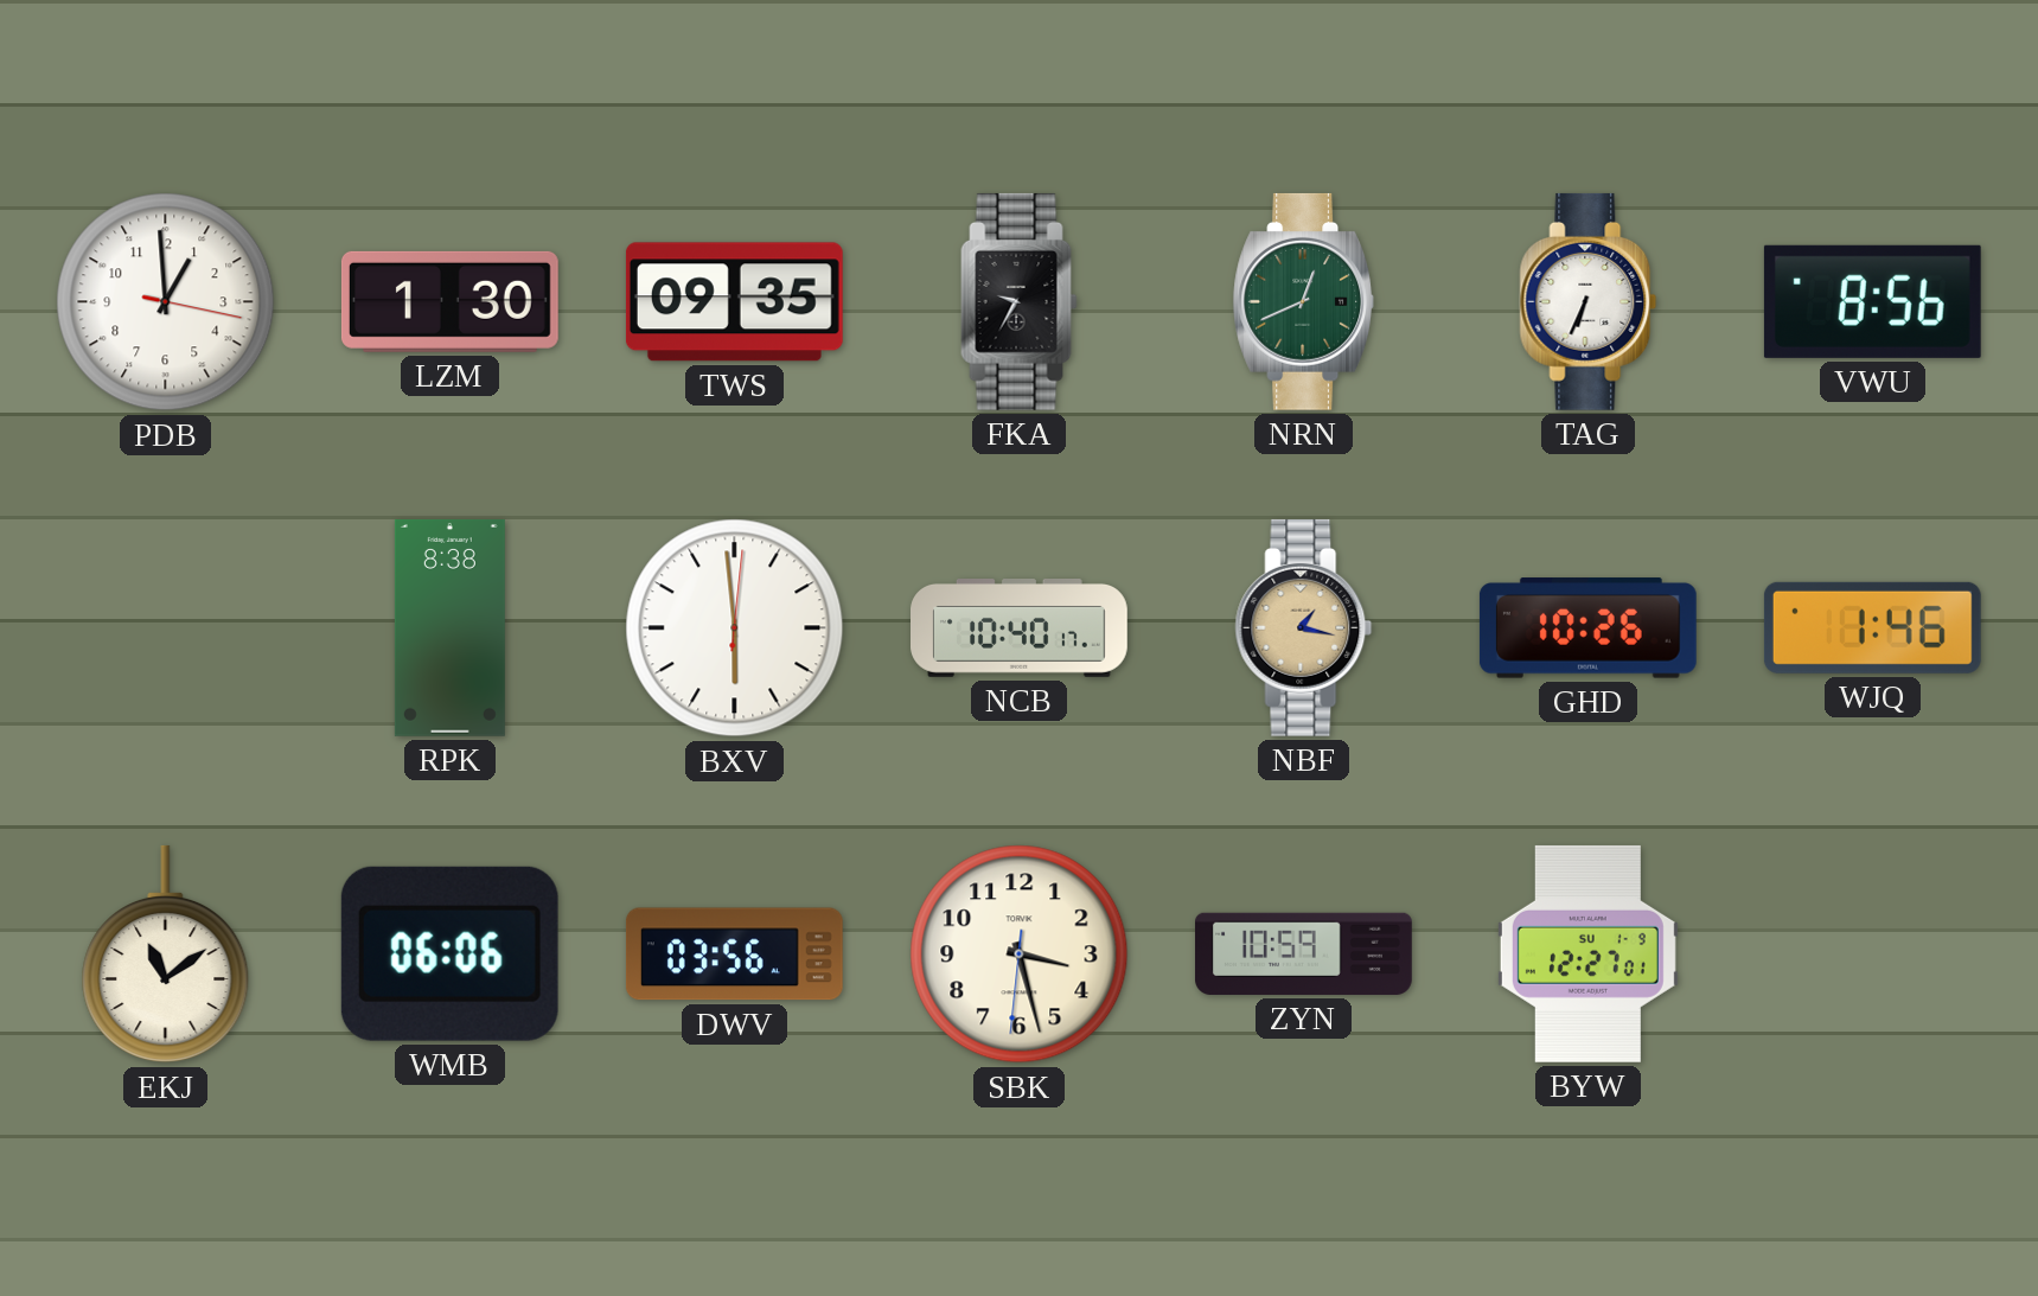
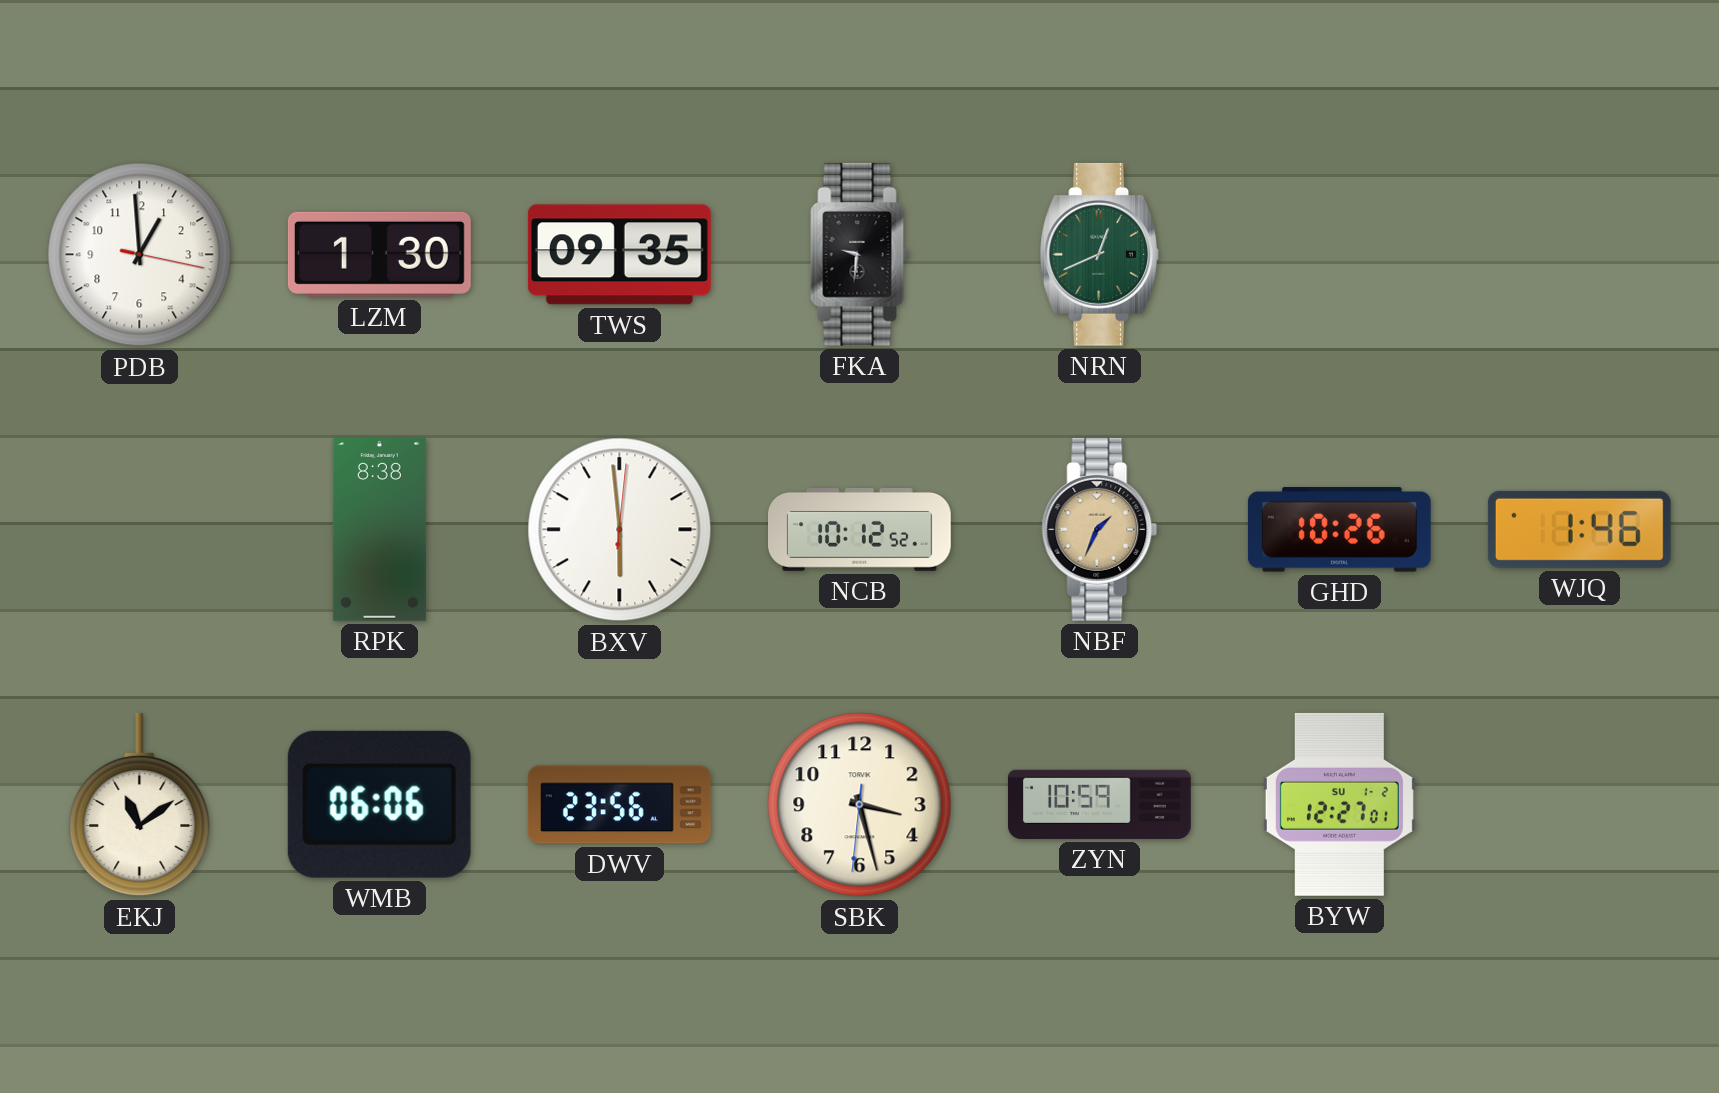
FKA: 9:35 -> 9:31 (860, 254)
TAG: 6:34 -> none (1589, 301)
VWU: 8:56 -> none (1872, 301)
NCB: 10:40 -> 10:12 (860, 530)
NBF: 1:17 -> 1:34 (1100, 529)
DWV: 03:56 -> 23:56 (619, 805)
BYW date: SU 1-9 -> SU 1-2 (1339, 804)
